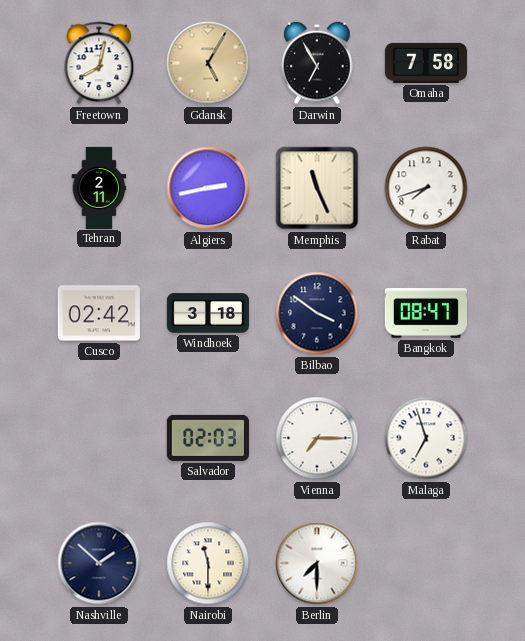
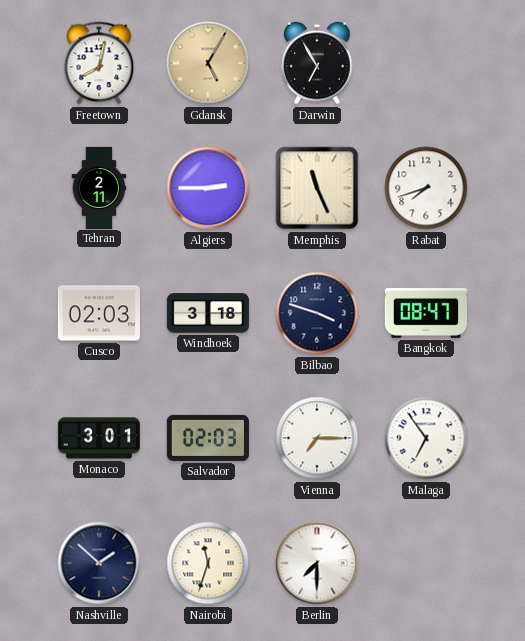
Omaha: 7:58 -> none (426, 63)
Algiers: 2:43 -> 2:45 (208, 188)
Cusco: 02:42 -> 02:03 (99, 313)
Bilbao: 3:51 -> 3:48 (317, 313)
Monaco: none -> 3:01 (99, 438)
Malaga: 6:57 -> 6:54 (426, 438)
Nairobi: 11:30 -> 11:33 (208, 563)
